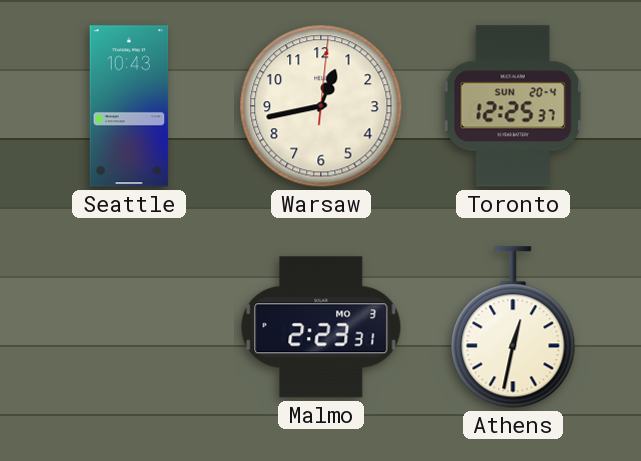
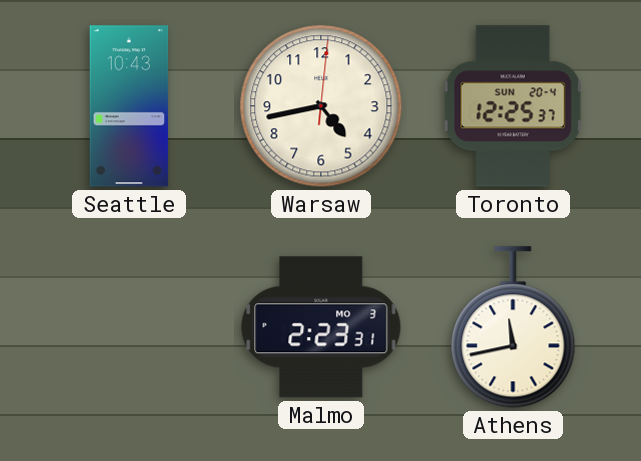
Warsaw: 12:43 -> 4:43 (321, 106)
Athens: 12:32 -> 11:43 (513, 327)
